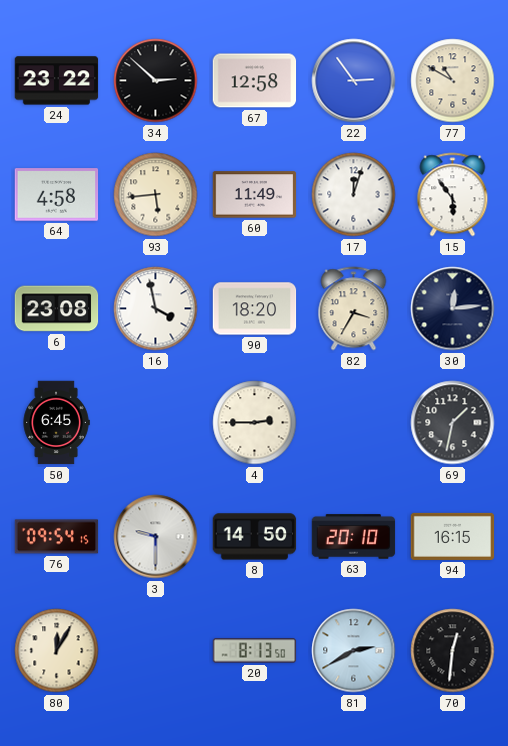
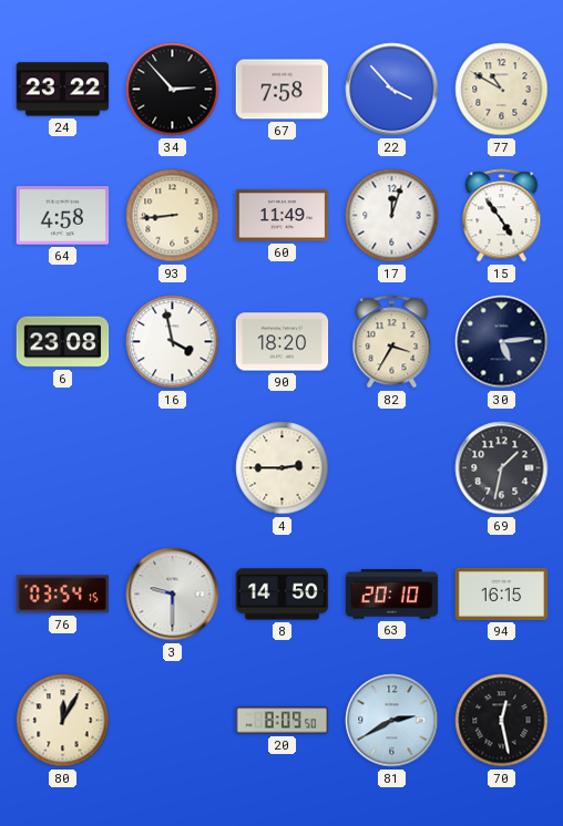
34: 2:52 -> 2:53 (173, 90)
67: 12:58 -> 7:58 (283, 90)
22: 2:54 -> 3:53 (392, 90)
93: 5:44 -> 8:44 (173, 216)
15: 5:54 -> 4:54 (502, 216)
30: 12:14 -> 5:14 (502, 342)
50: 6:45 -> none (56, 423)
76: 09:54 -> 03:54 (63, 595)
20: 8:13 -> 8:09 (283, 721)
70: 12:31 -> 12:28 (502, 721)
